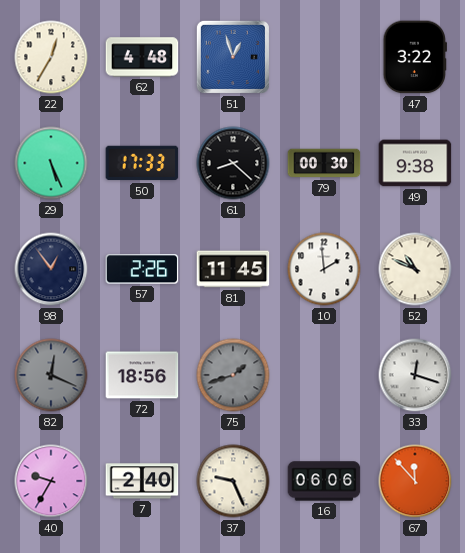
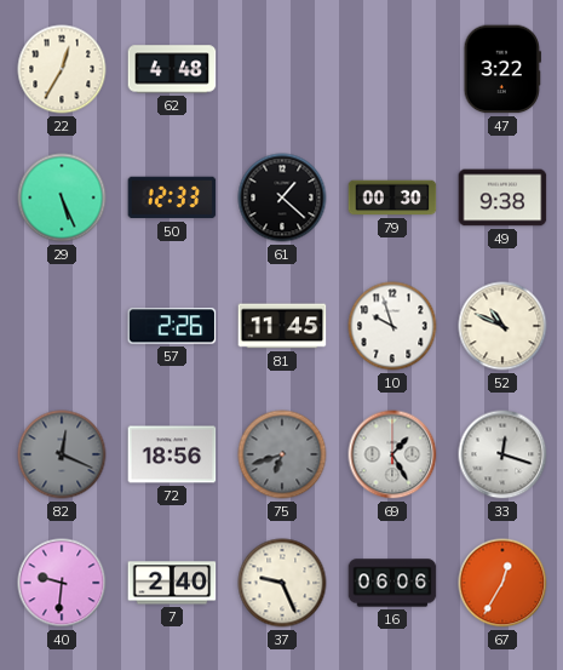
51: 12:57 -> none (233, 57)
50: 17:33 -> 12:33 (172, 197)
61: 8:22 -> 1:22 (282, 197)
98: 12:54 -> none (51, 269)
10: 1:59 -> 9:57 (392, 326)
75: 1:42 -> 6:42 (282, 454)
69: none -> 1:25 (392, 454)
40: 9:35 -> 9:31 (62, 583)
67: 11:53 -> 12:35 (502, 583)
